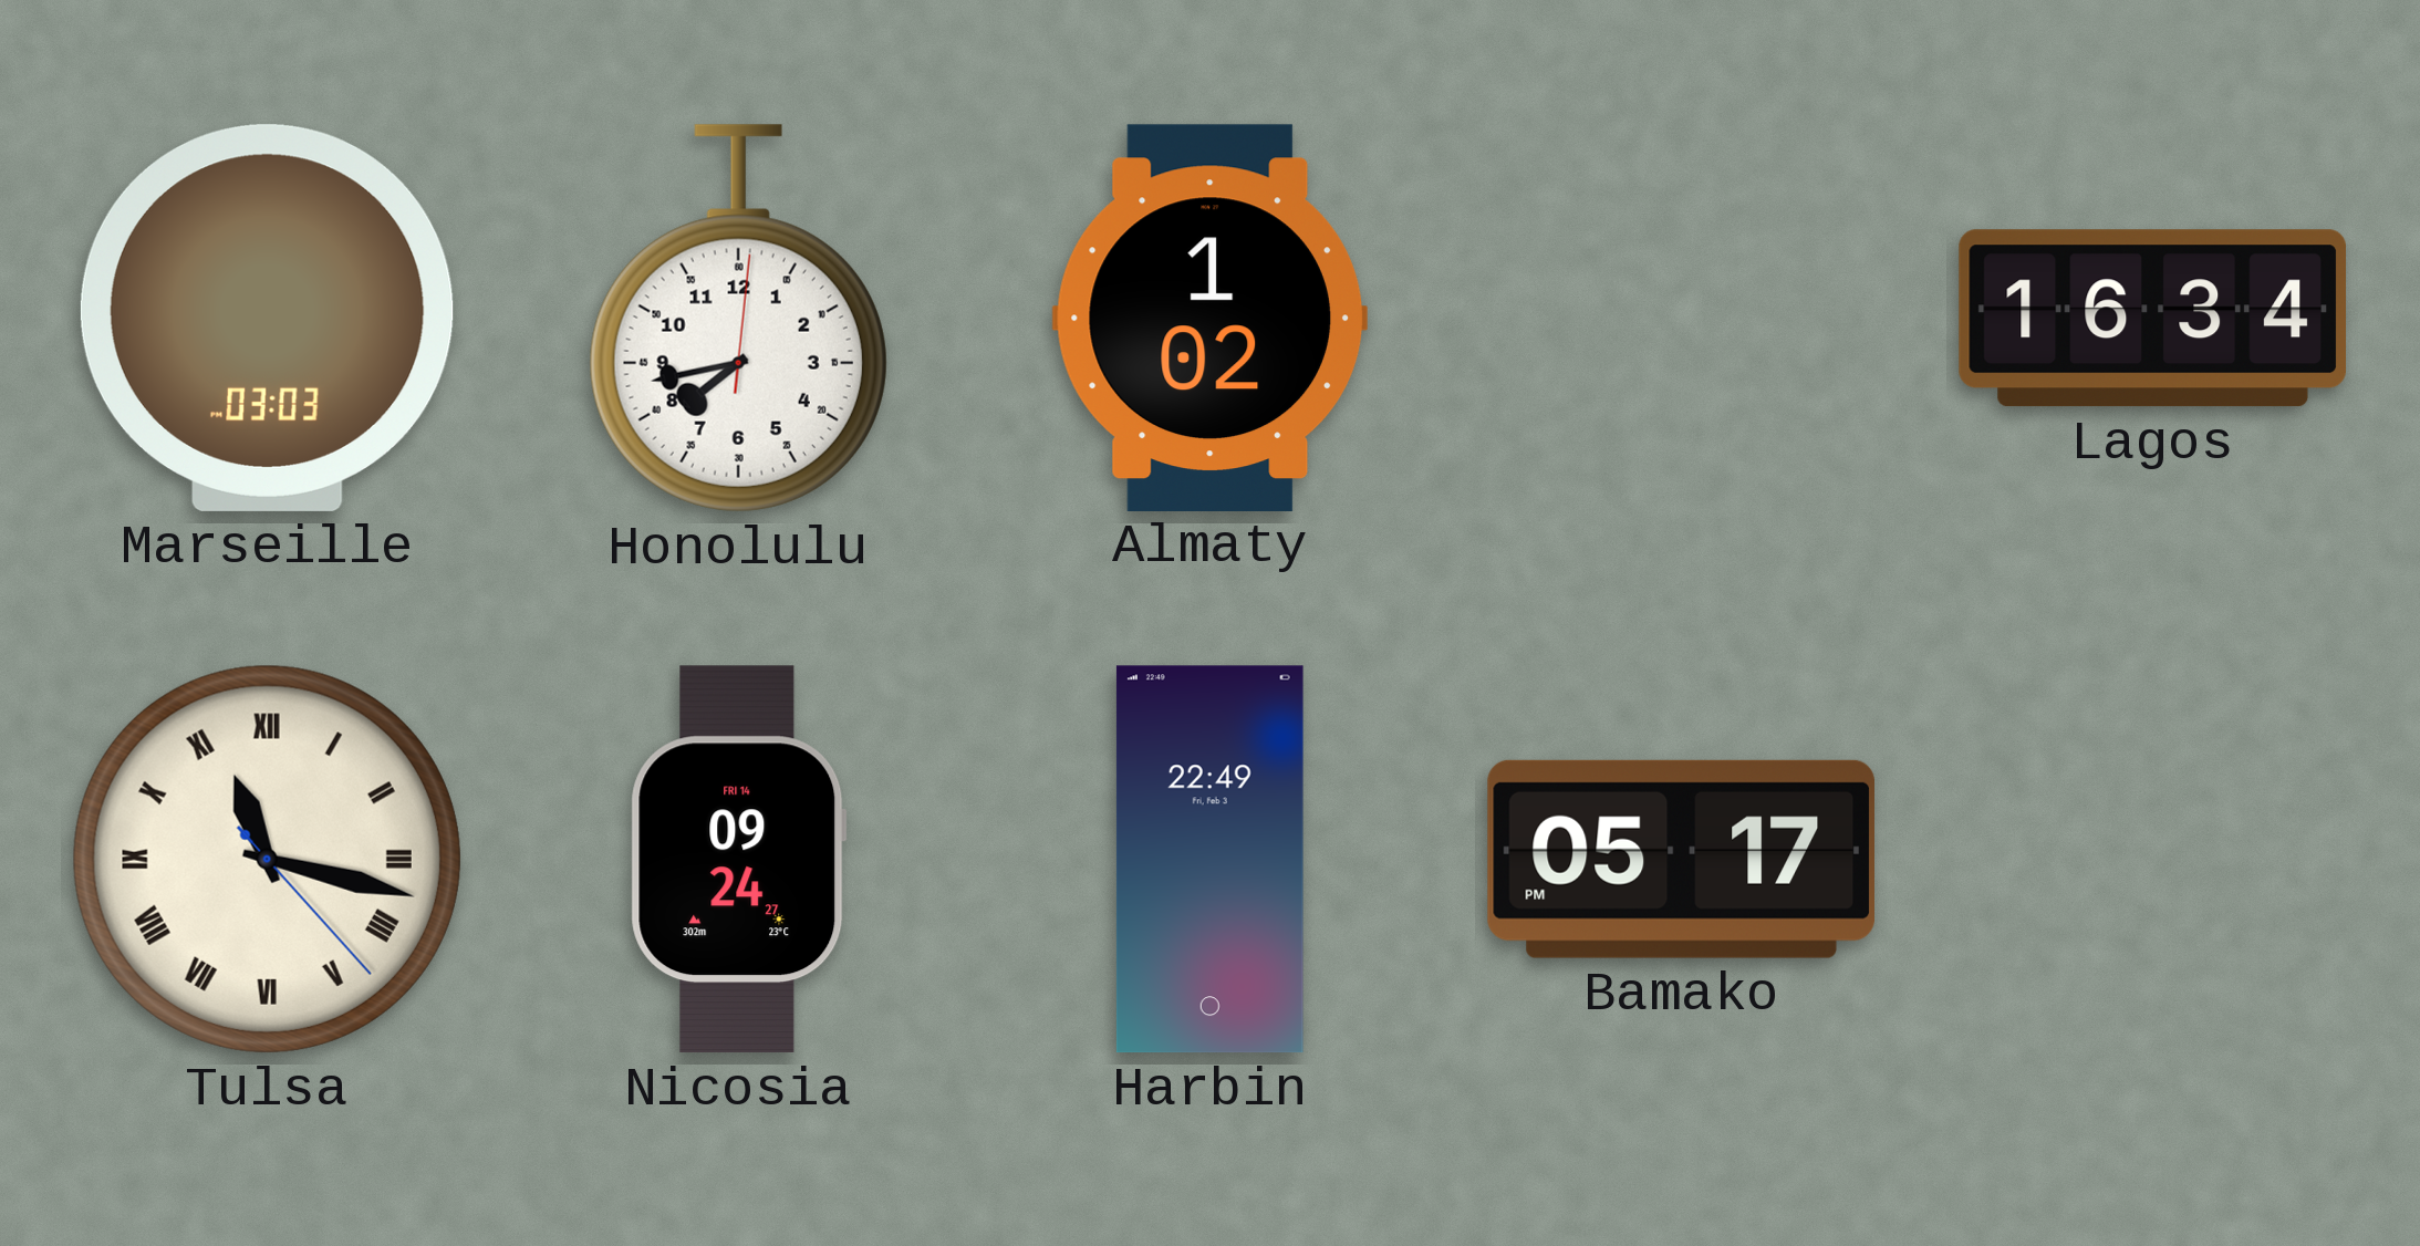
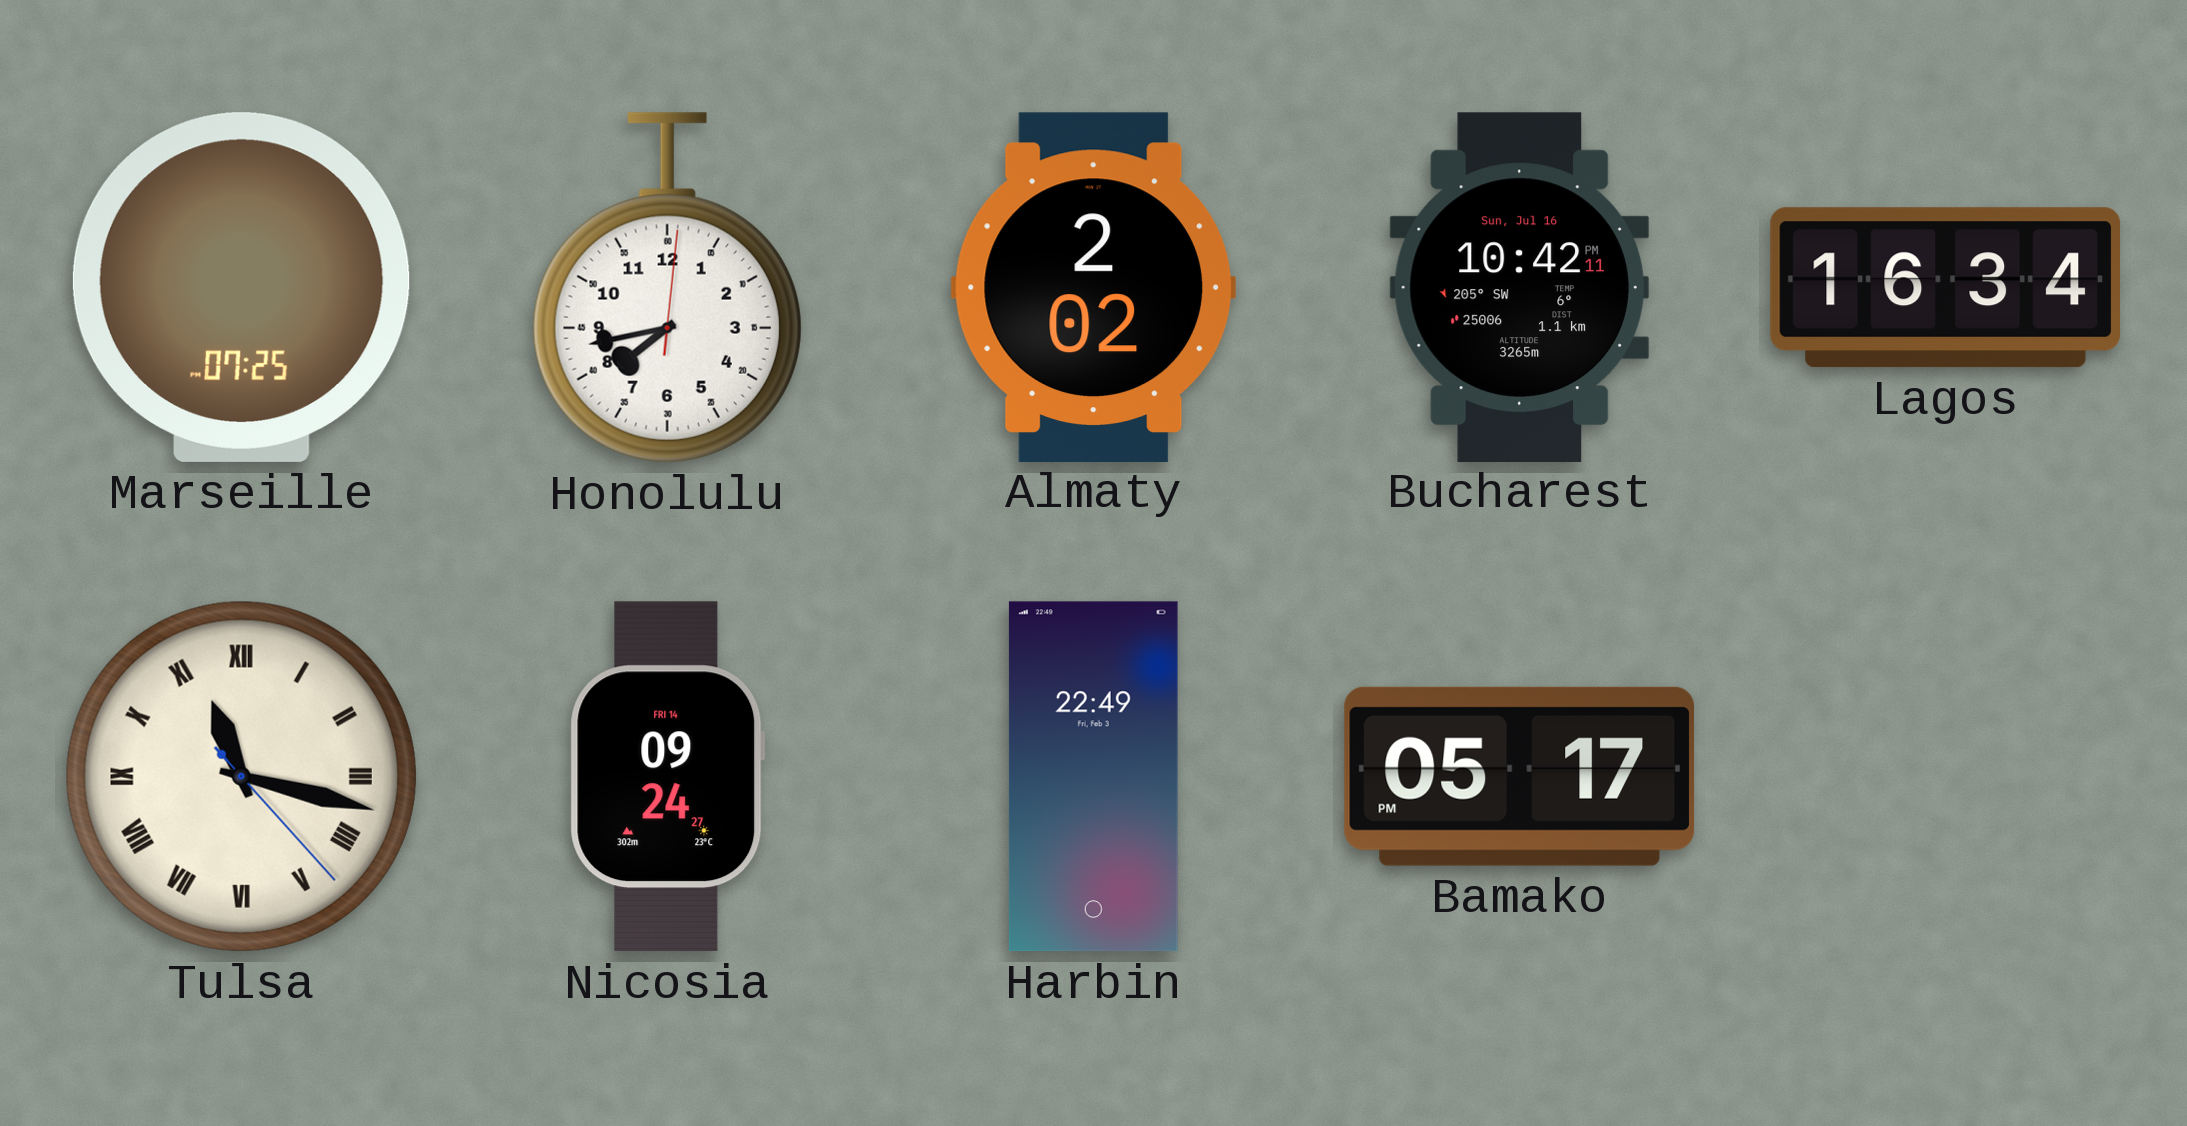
Marseille: 03:03 -> 07:25 (241, 287)
Almaty: 1:02 -> 2:02 (1093, 287)
Bucharest: none -> 10:42 (1519, 287)
